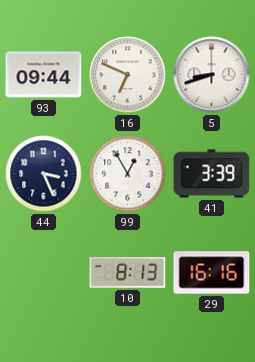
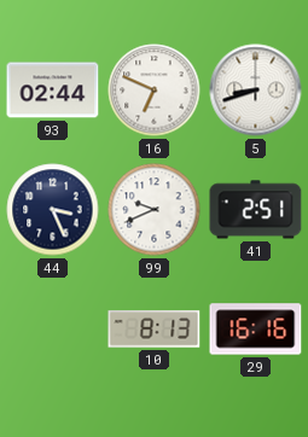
93: 09:44 -> 02:44 (53, 91)
99: 12:55 -> 9:41 (155, 210)
41: 3:39 -> 2:51 (256, 210)
